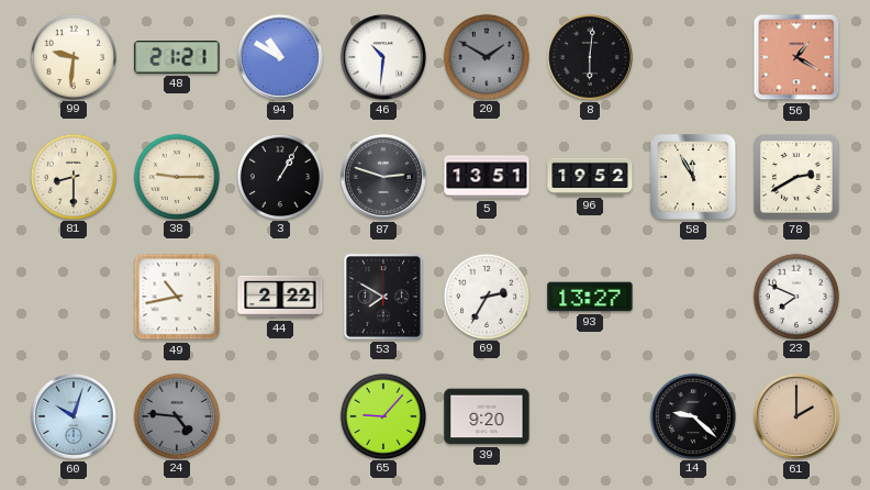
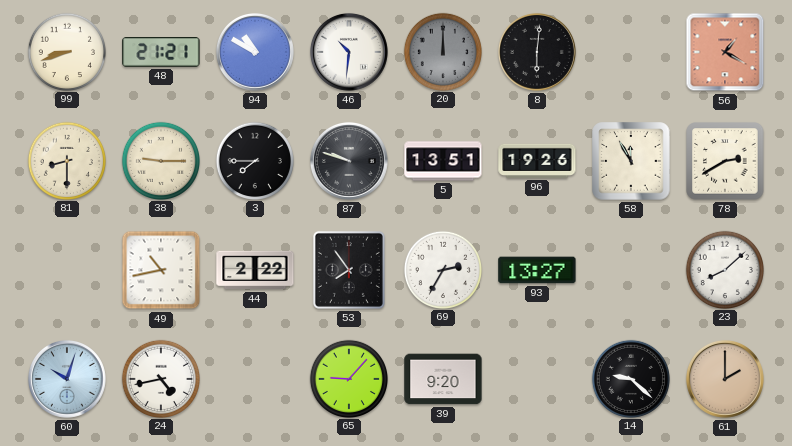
99: 9:31 -> 8:42 (66, 51)
20: 1:50 -> 12:00 (442, 51)
3: 1:05 -> 7:45 (254, 160)
87: 2:48 -> 9:48 (349, 161)
96: 19:52 -> 19:26 (537, 161)
53: 7:50 -> 7:54 (349, 270)
23: 7:49 -> 8:08 (724, 269)
24: 4:46 -> 4:43 (160, 378)
24 dial: grey -> white (160, 378)
